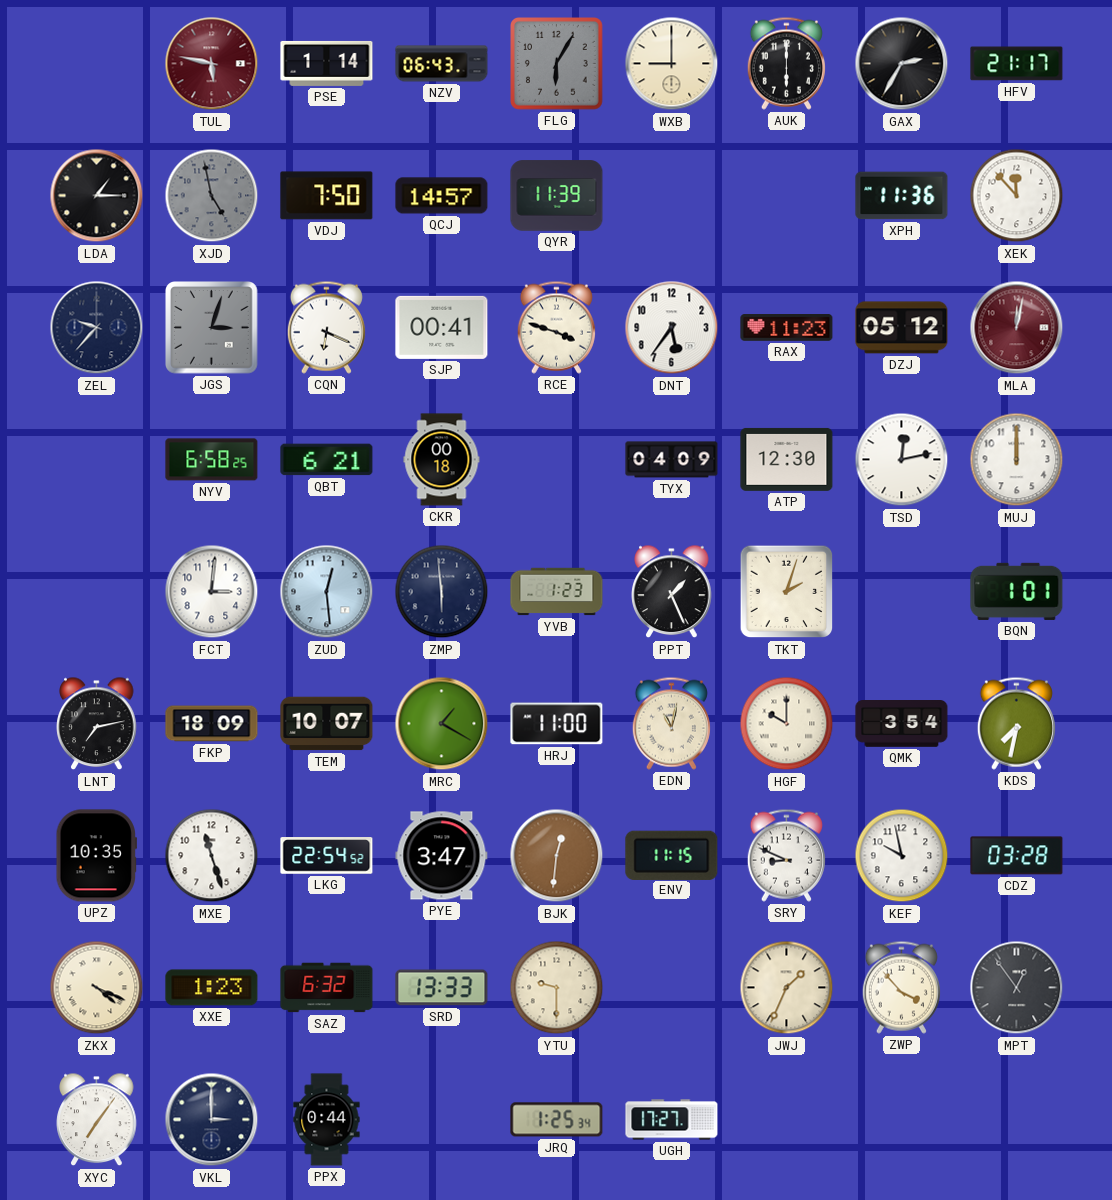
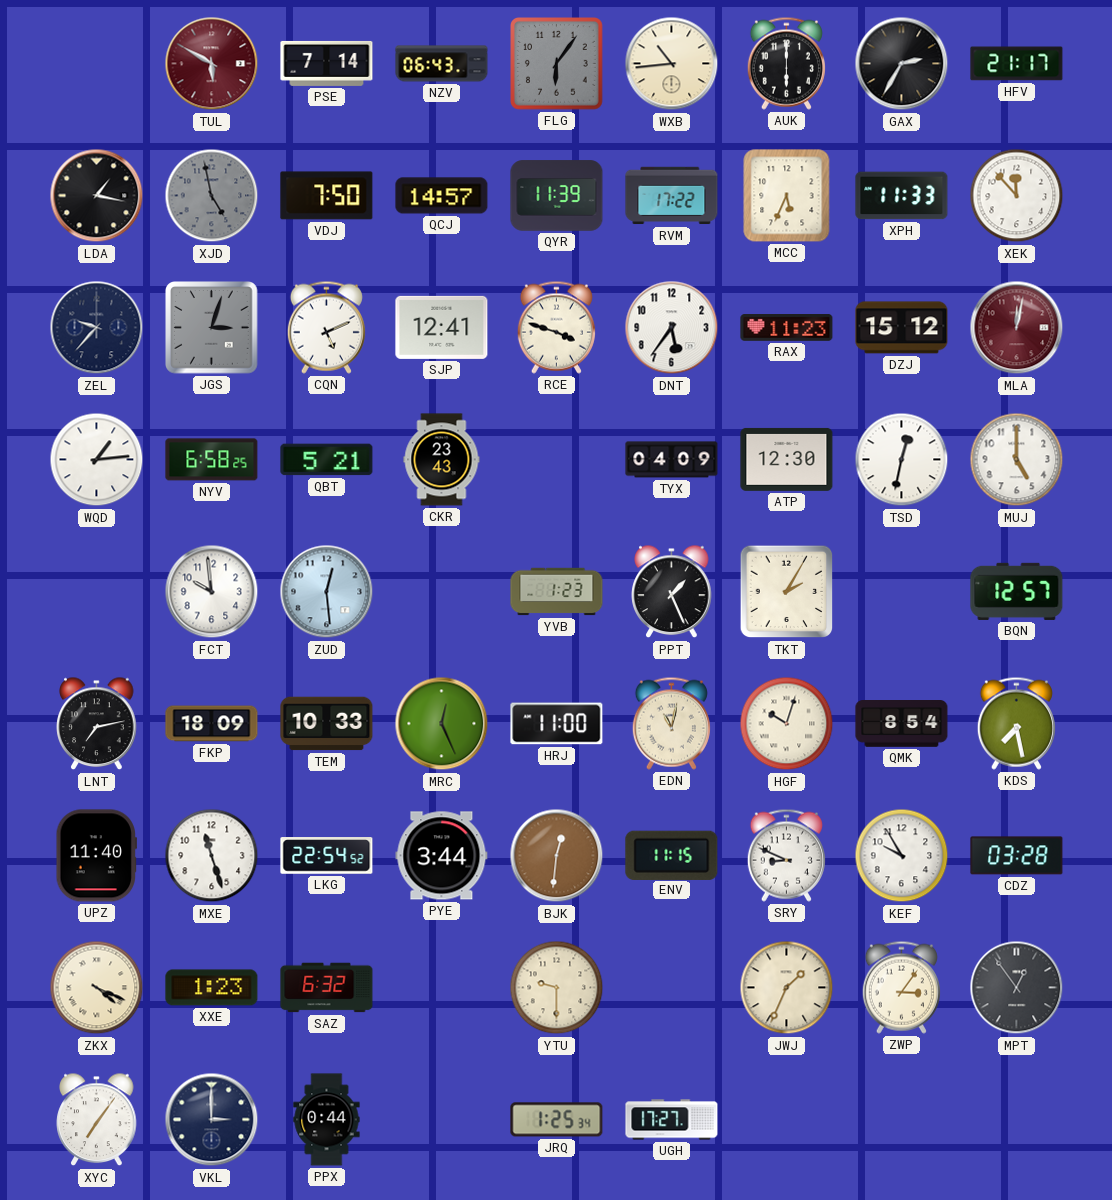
TUL: 5:47 -> 5:50 (212, 64)
PSE: 1:14 -> 7:14 (327, 63)
FLG: 6:05 -> 6:06 (557, 64)
WXB: 9:00 -> 10:44 (672, 64)
LDA: 1:15 -> 1:17 (97, 196)
RVM: none -> 17:22 (672, 196)
MCC: none -> 5:34 (787, 196)
XPH: 11:36 -> 11:33 (902, 196)
CQN: 6:19 -> 5:11 (326, 327)
SJP: 00:41 -> 12:41 (442, 327)
DZJ: 05:12 -> 15:12 (902, 328)
WQD: none -> 1:14 (97, 460)
QBT: 6:21 -> 5:21 (327, 460)
CKR: 00:18 -> 23:43 (442, 460)
TSD: 12:13 -> 12:32 (902, 460)
MUJ: 12:00 -> 5:00 (1017, 460)
FCT: 3:01 -> 9:59 (212, 592)
ZMP: 5:59 -> none (442, 592)
TKT: 2:03 -> 2:05 (787, 592)
BQN: 1:01 -> 12:57 (1017, 591)
TEM: 10:07 -> 10:33 (327, 724)
MRC: 1:20 -> 12:26 (442, 724)
HGF: 10:00 -> 10:03 (787, 724)
QMK: 3:54 -> 8:54 (902, 724)
KDS: 7:32 -> 7:28 (1016, 723)
UPZ: 10:35 -> 11:40 (96, 856)
PYE: 3:47 -> 3:44 (442, 856)
KEF: 9:58 -> 9:55 (902, 856)
SRD: 13:33 -> none (442, 988)
ZWP: 3:53 -> 3:06 (901, 987)
